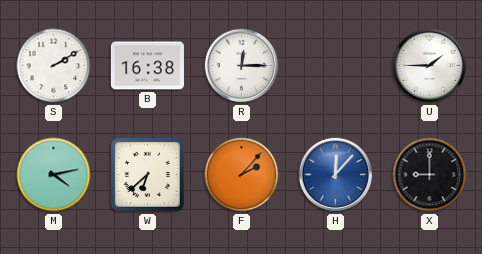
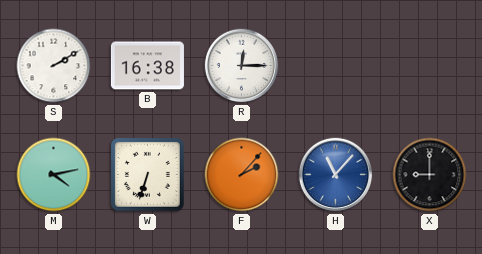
U: 1:45 -> none (430, 66)
W: 6:38 -> 6:33 (147, 174)
H: 12:07 -> 11:07 (336, 175)
